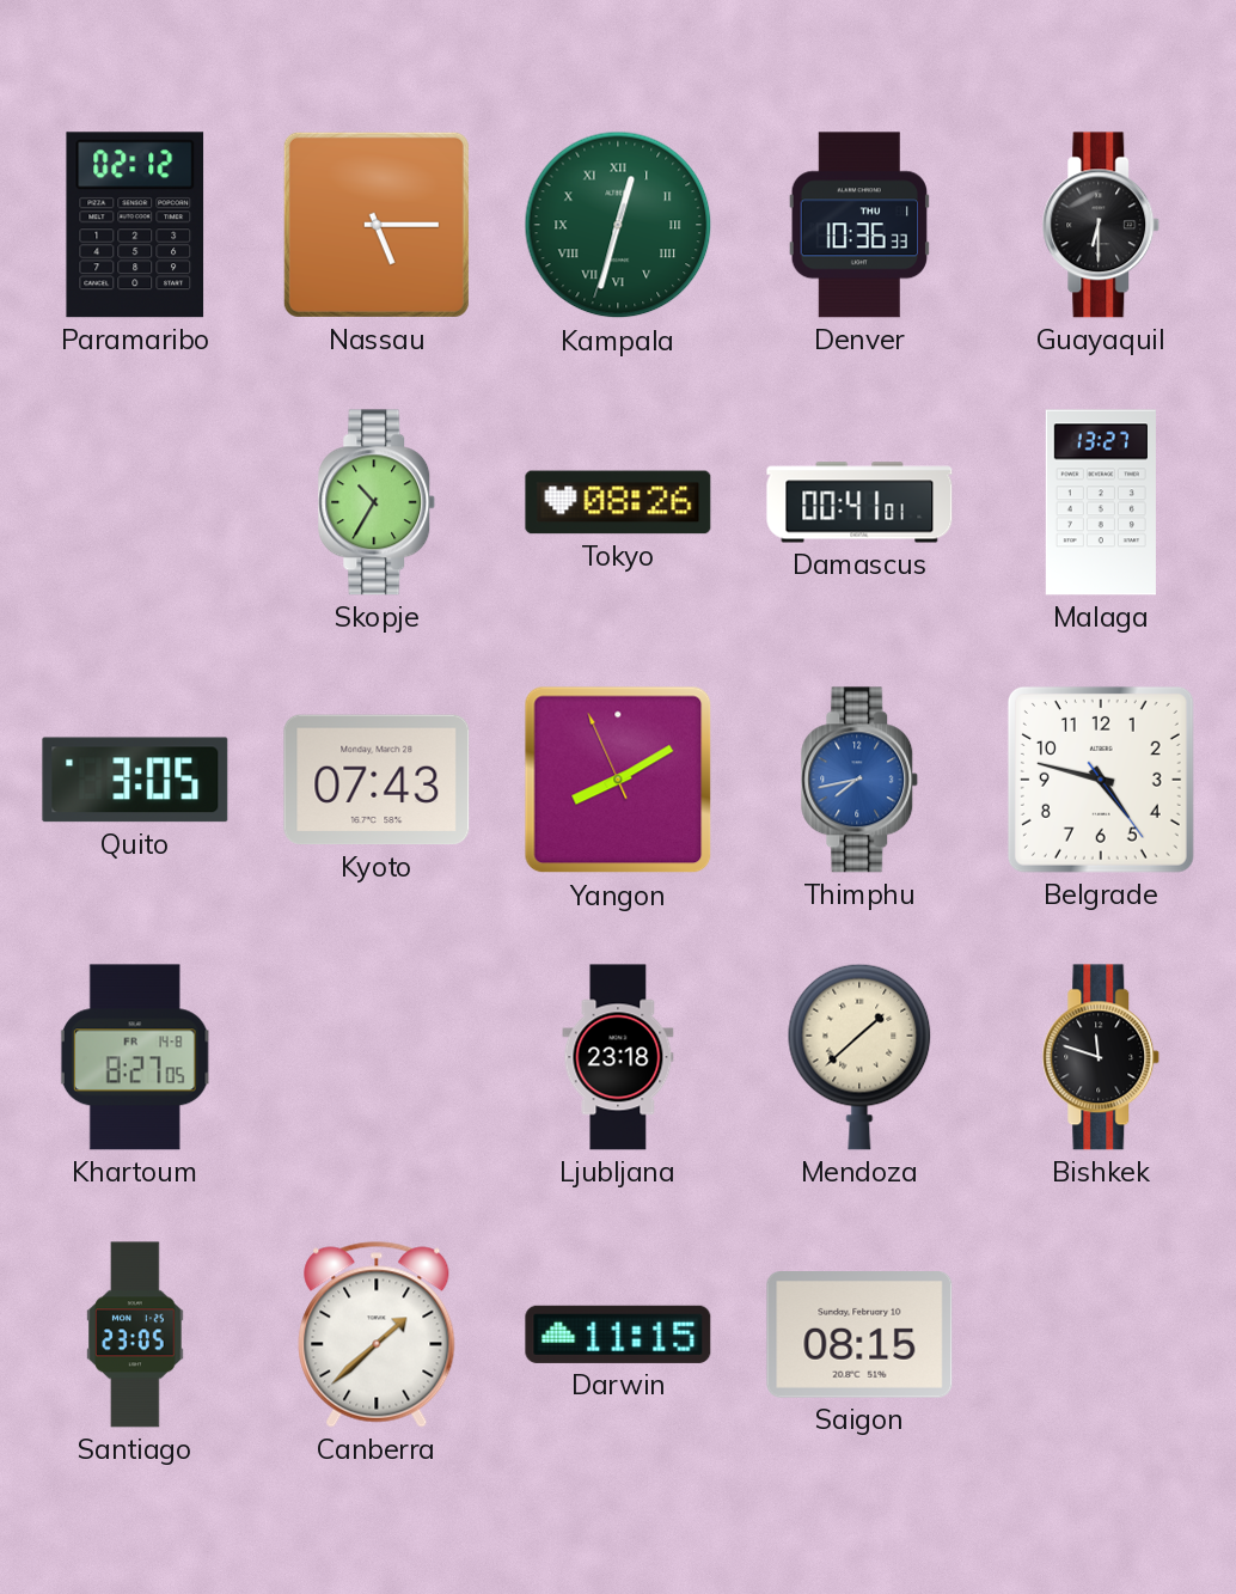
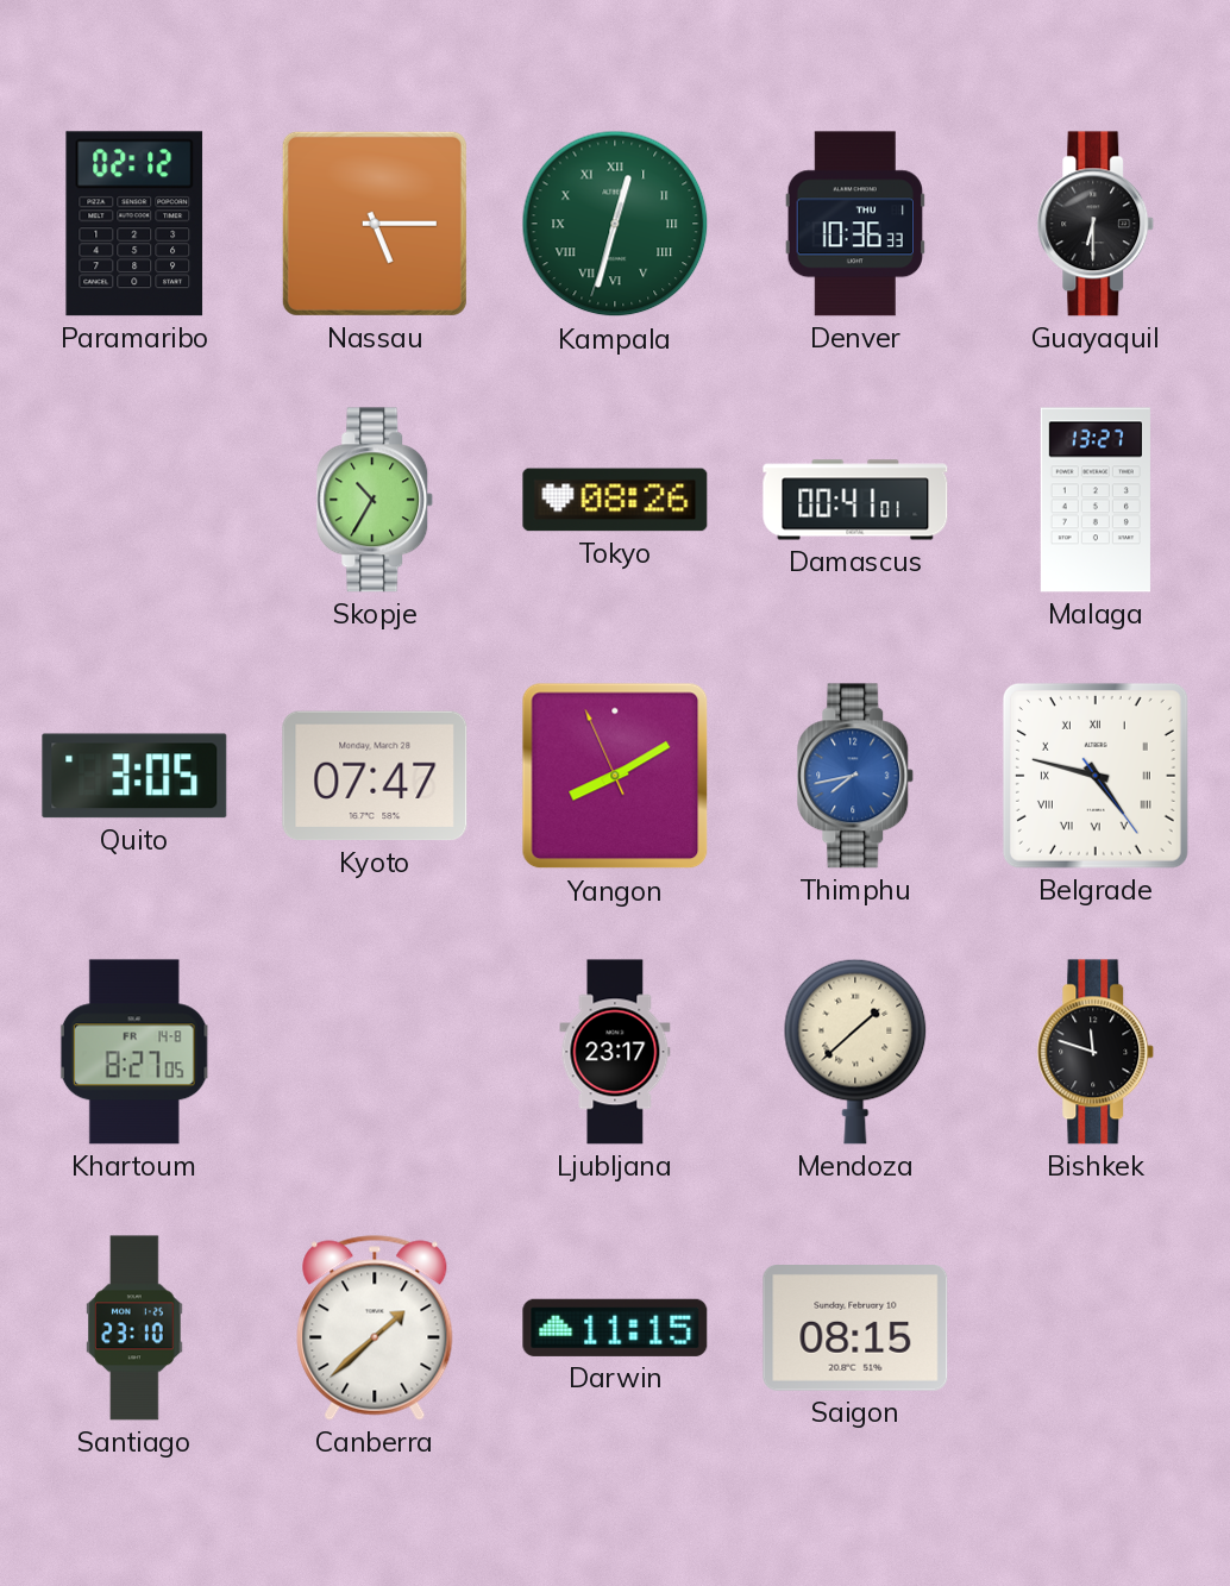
Kyoto: 07:43 -> 07:47 (375, 776)
Belgrade numerals: Arabic -> Roman (1096, 776)
Ljubljana: 23:18 -> 23:17 (615, 1052)
Santiago: 23:05 -> 23:10 (134, 1328)
